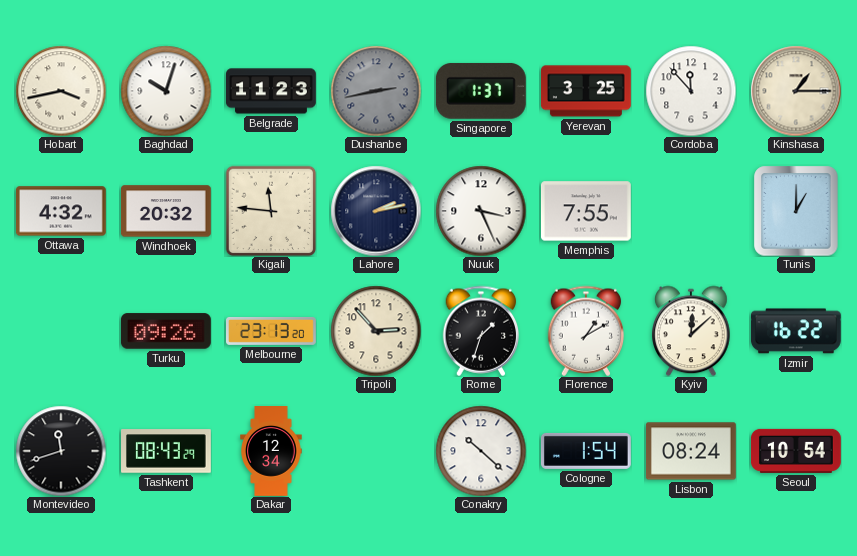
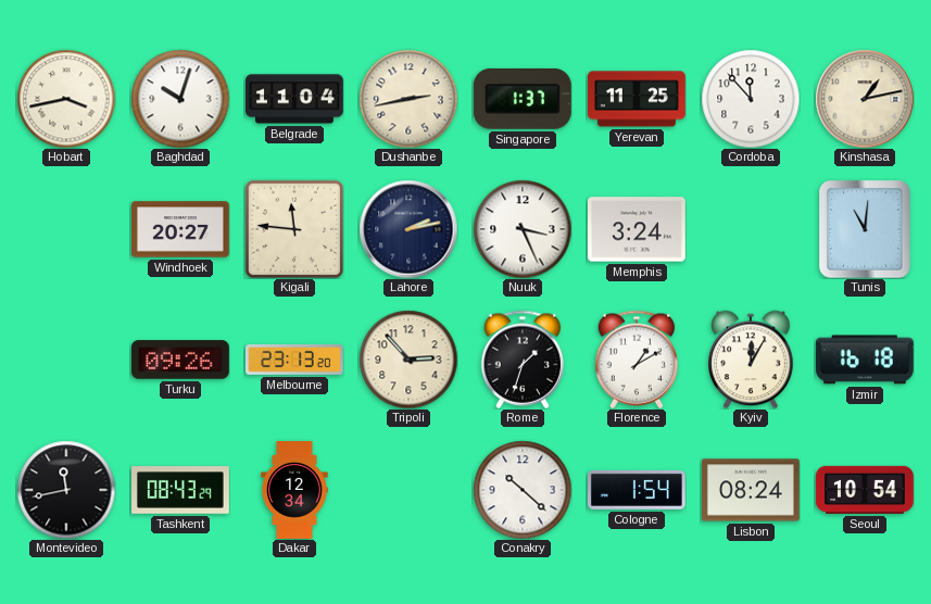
Belgrade: 11:23 -> 11:04 (295, 99)
Dushanbe dial: grey -> cream (408, 99)
Yerevan: 3:25 -> 11:25 (637, 99)
Kinshasa: 1:15 -> 1:13 (865, 99)
Ottawa: 4:32 -> none (61, 211)
Windhoek: 20:32 -> 20:27 (181, 229)
Memphis: 7:55 -> 3:24 (637, 229)
Tunis: 1:00 -> 11:01 (865, 229)
Kyiv: 12:08 -> 12:05 (752, 360)
Izmir: 16:22 -> 16:18 (865, 360)
Montevideo: 11:42 -> 11:43 (66, 490)
